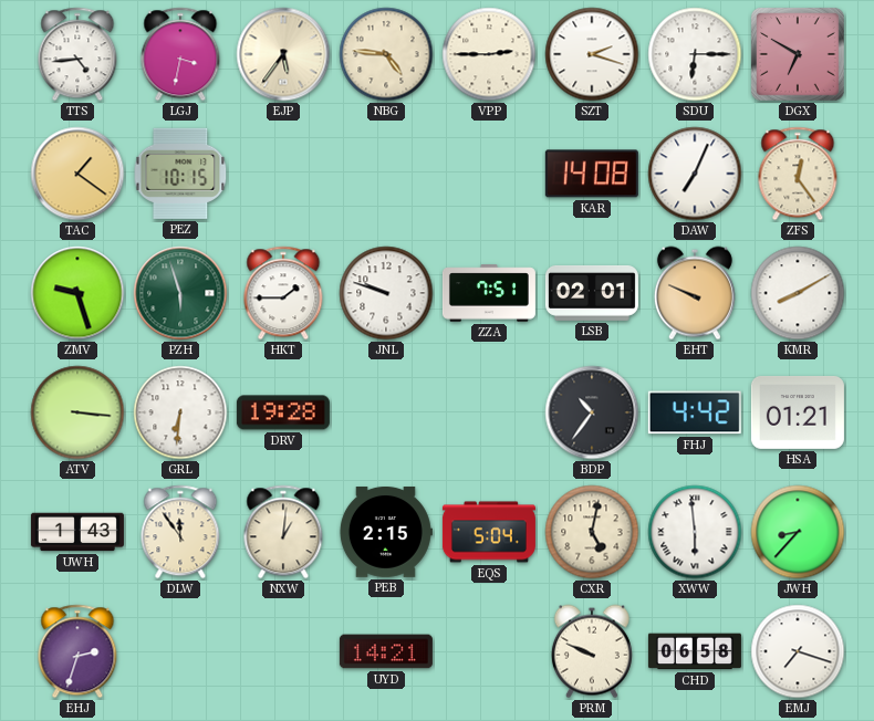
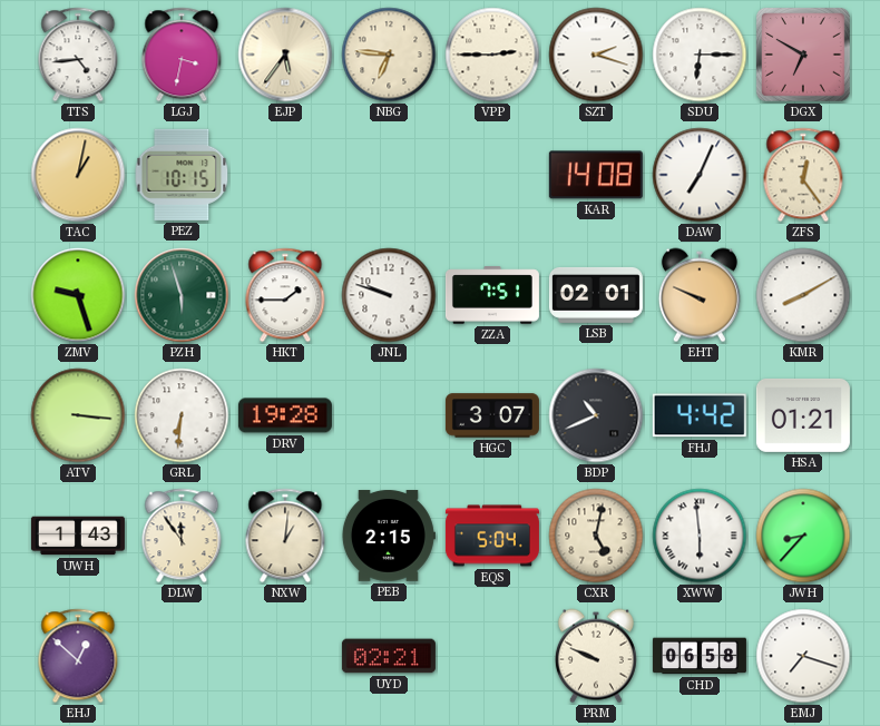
NBG: 4:46 -> 6:46 (389, 55)
TAC: 1:21 -> 1:02 (78, 175)
HGC: none -> 3:07 (492, 415)
BDP: 10:36 -> 10:41 (596, 415)
EHJ: 2:33 -> 12:52 (78, 656)
UYD: 14:21 -> 02:21 (389, 656)
